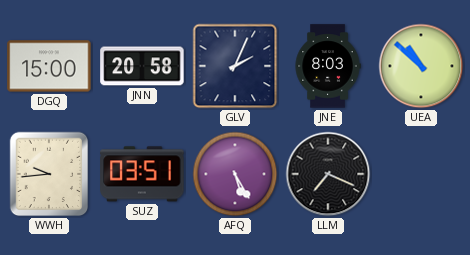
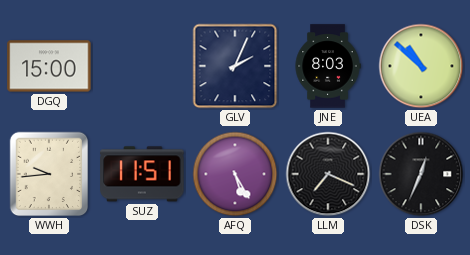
JNN: 20:58 -> none (142, 66)
SUZ: 03:51 -> 11:51 (142, 174)
DSK: none -> 12:34 (421, 174)
